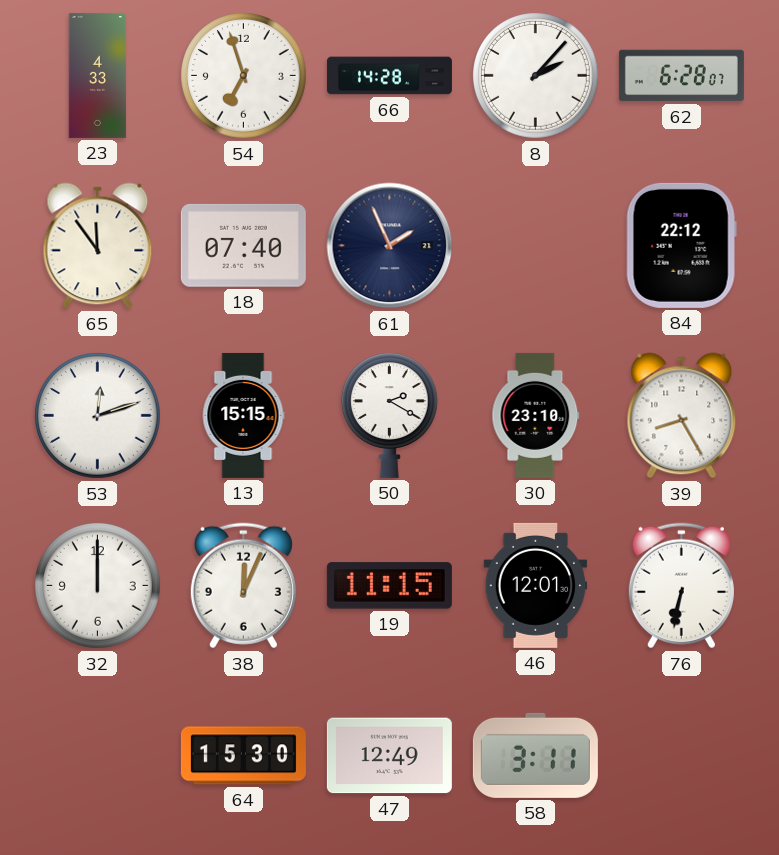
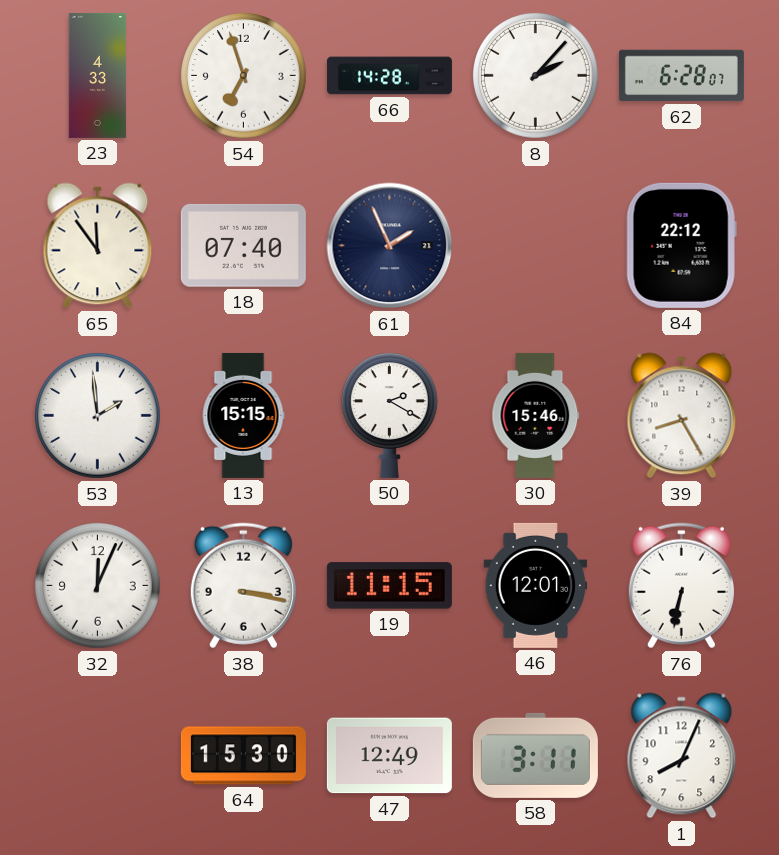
53: 12:12 -> 1:59 (98, 416)
30: 23:10 -> 15:46 (536, 415)
32: 12:00 -> 12:04 (98, 586)
38: 12:04 -> 3:17 (243, 586)
1: none -> 8:04 (682, 756)
